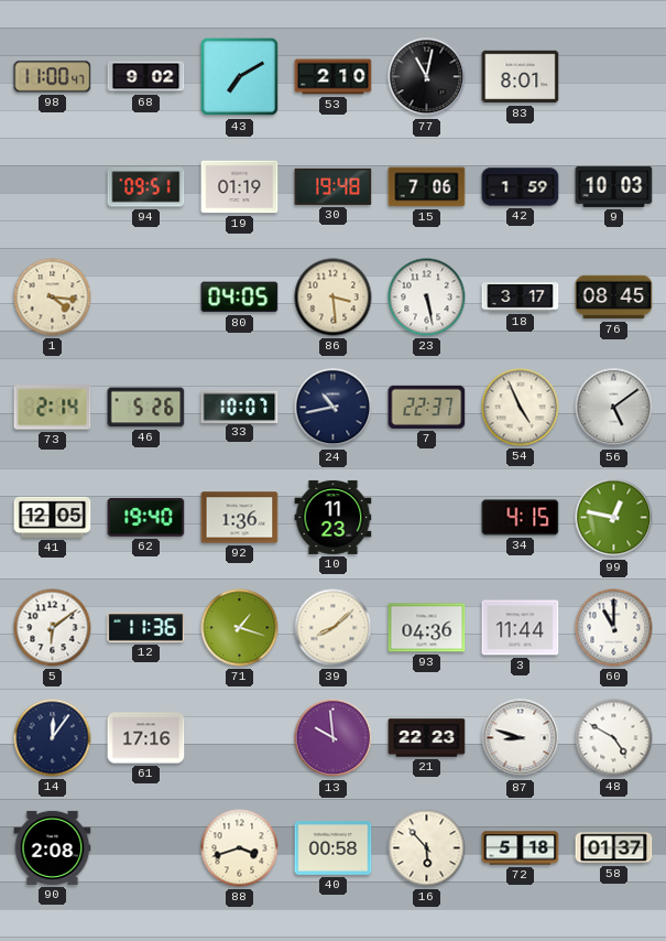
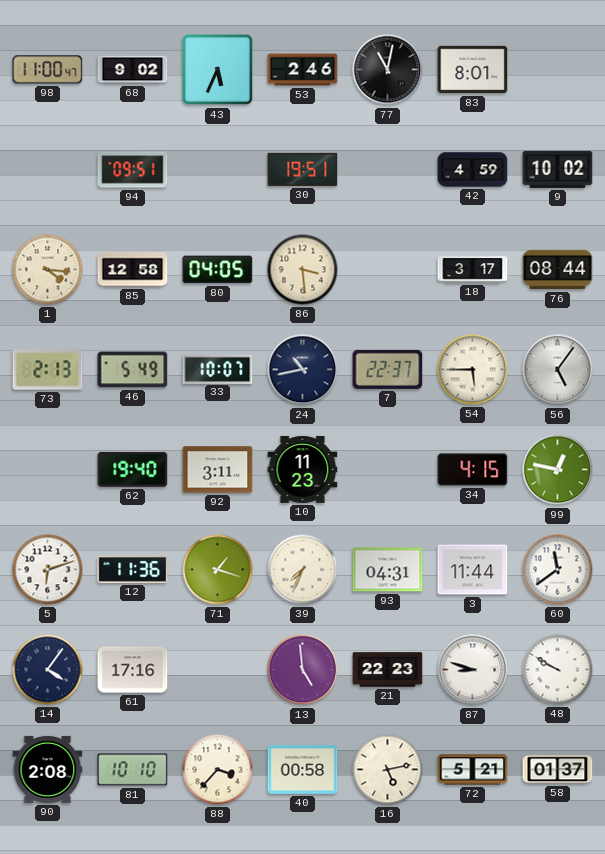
43: 7:10 -> 5:34 (218, 70)
53: 2:10 -> 2:46 (303, 70)
19: 01:19 -> none (240, 187)
30: 19:48 -> 19:51 (303, 169)
15: 7:06 -> none (427, 187)
42: 1:59 -> 4:59 (473, 170)
9: 10:03 -> 10:02 (558, 169)
85: none -> 12:58 (133, 270)
23: 5:28 -> none (427, 298)
76: 08:45 -> 08:44 (558, 270)
73: 2:14 -> 2:13 (48, 370)
46: 5:26 -> 5:49 (133, 370)
54: 4:56 -> 5:45 (473, 370)
56: 5:09 -> 5:06 (558, 370)
41: 12:05 -> none (53, 517)
92: 1:36 -> 3:11 (218, 470)
5: 6:09 -> 6:12 (48, 570)
39: 8:08 -> 7:34 (303, 570)
93: 04:36 -> 04:31 (388, 570)
60: 11:00 -> 11:39 (558, 570)
14: 12:06 -> 4:06 (48, 670)
13: 9:59 -> 4:59 (303, 670)
48: 4:50 -> 9:50 (558, 670)
81: none -> 10:10 (133, 770)
88: 3:42 -> 3:37 (218, 770)
16: 5:53 -> 5:13 (388, 770)
72: 5:18 -> 5:21 (473, 770)
